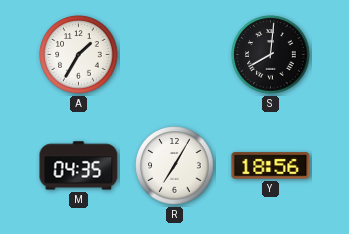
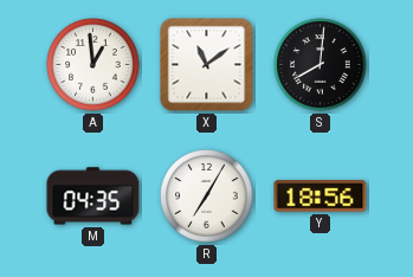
A: 1:35 -> 12:59 (93, 65)
X: none -> 11:09 (207, 65)
